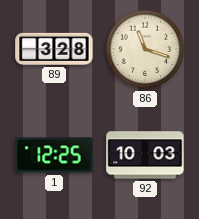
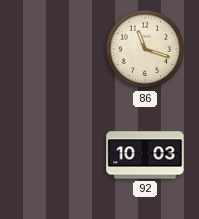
89: 3:28 -> none (54, 49)
1: 12:25 -> none (54, 155)
